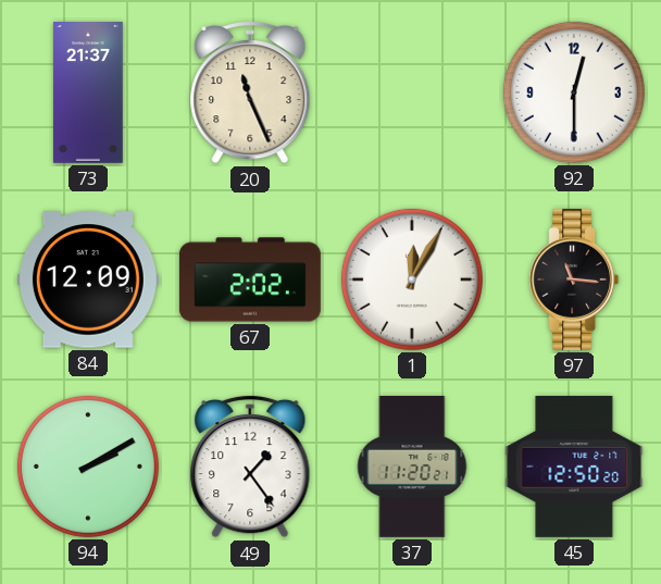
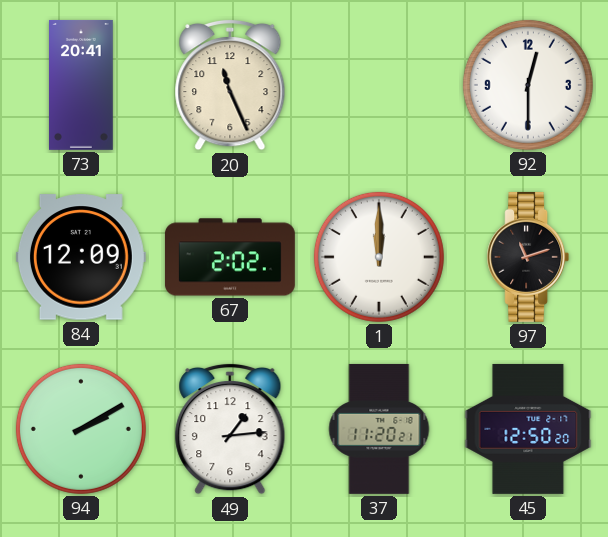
73: 21:37 -> 20:41 (81, 85)
1: 12:05 -> 12:00 (379, 257)
97: 11:16 -> 11:12 (528, 257)
49: 1:24 -> 1:14 (230, 429)
